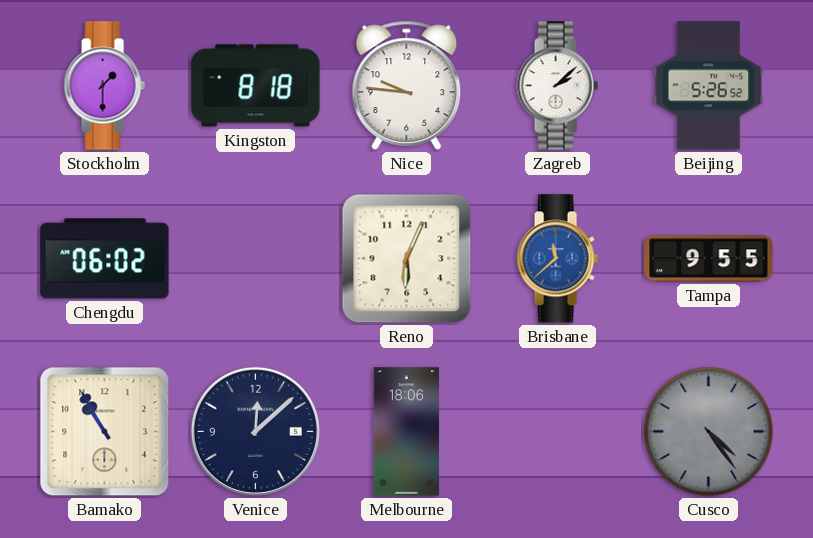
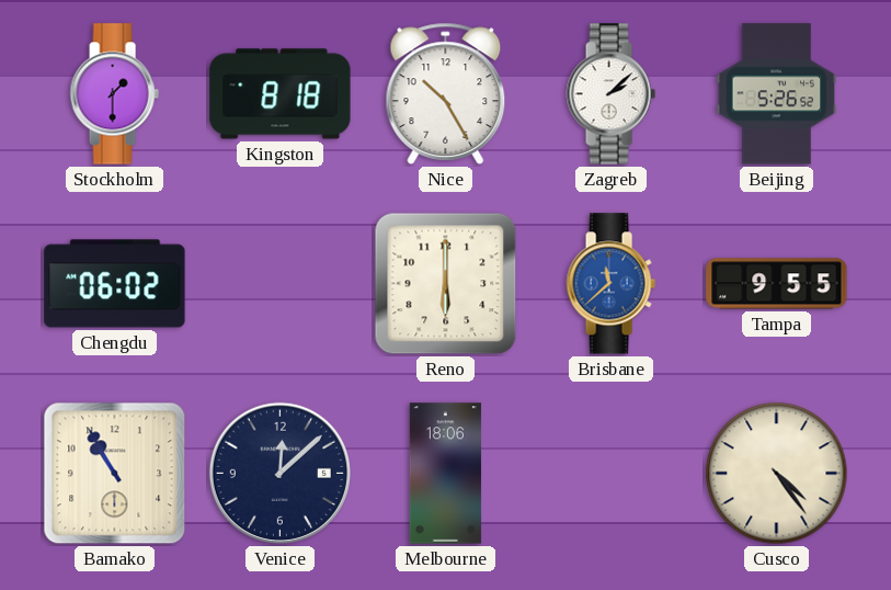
Nice: 9:46 -> 10:25 (446, 93)
Reno: 6:04 -> 6:00 (446, 284)
Cusco dial: grey -> cream (777, 474)
